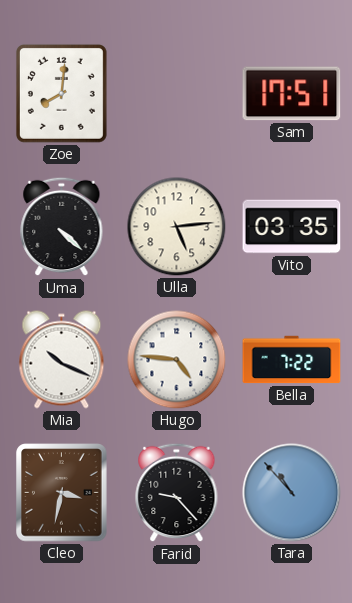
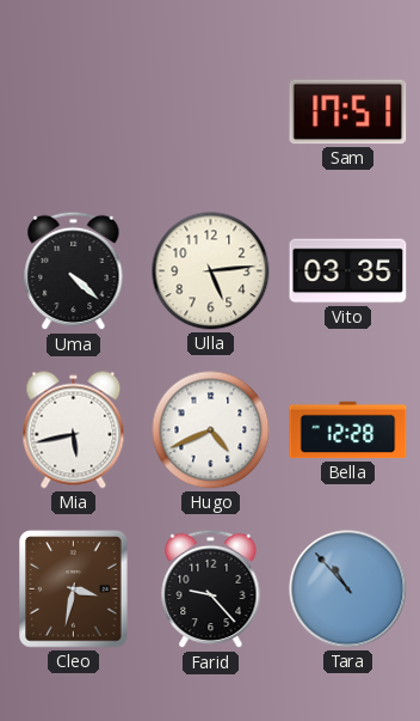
Zoe: 8:01 -> none (61, 93)
Mia: 10:19 -> 5:43 (74, 430)
Hugo: 4:46 -> 4:41 (211, 430)
Bella: 7:22 -> 12:28 (348, 430)
